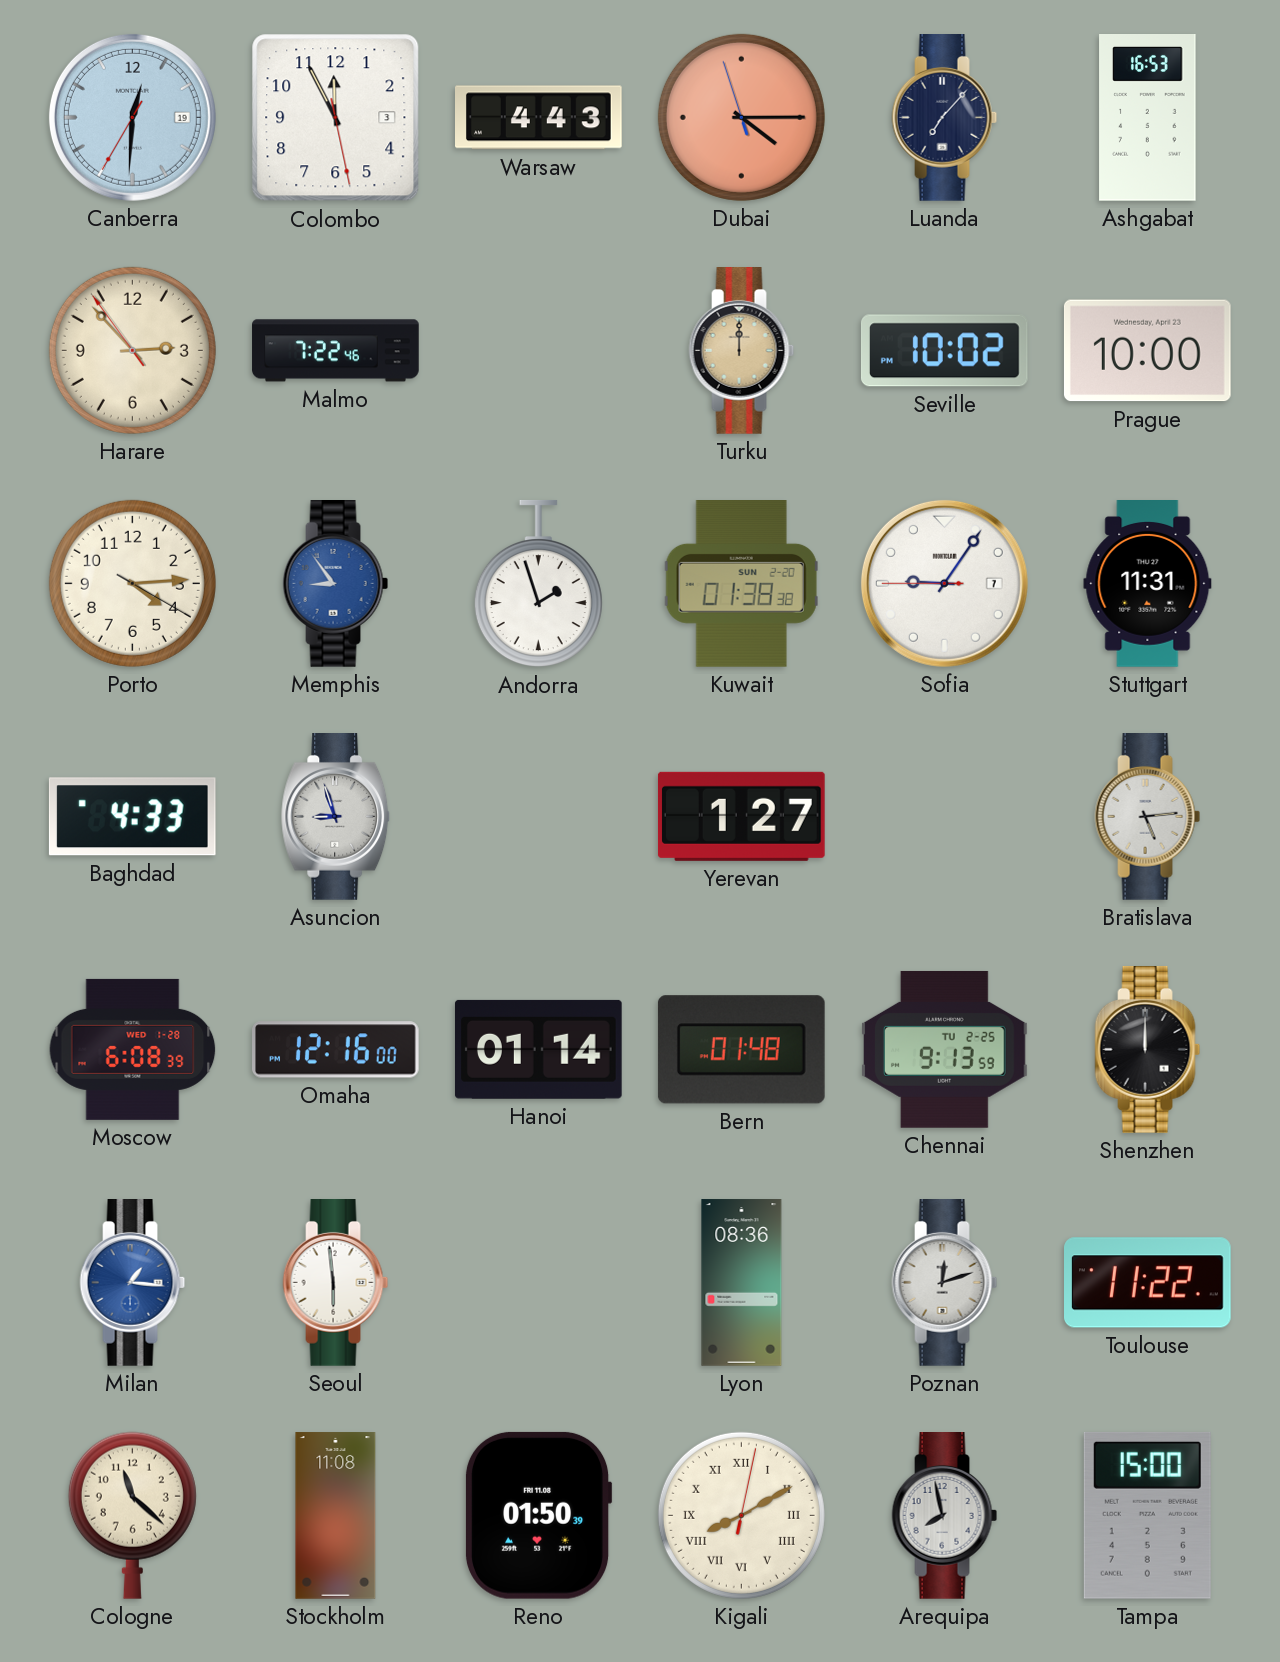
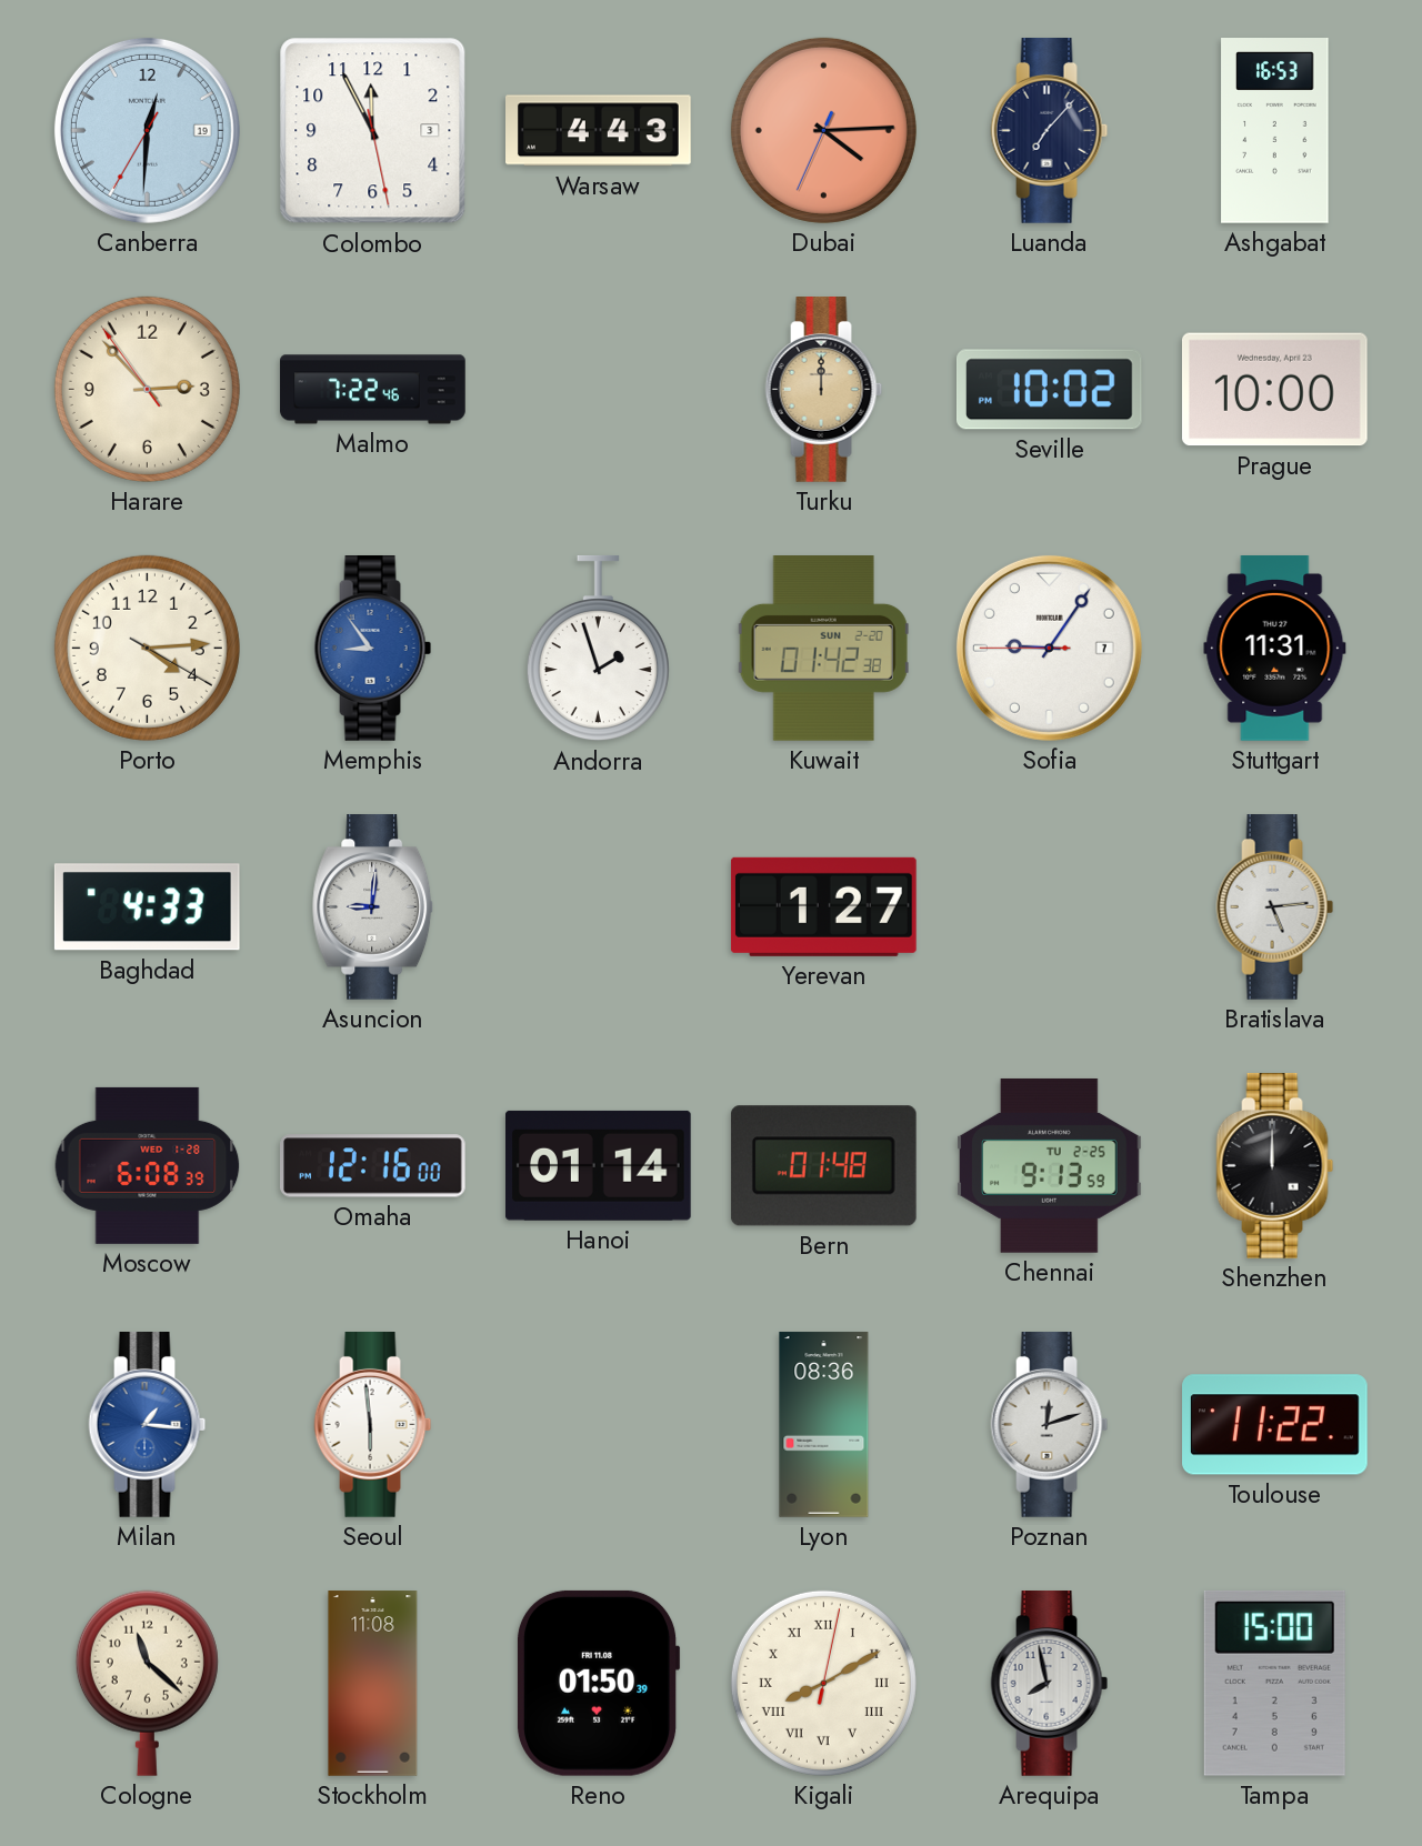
Dubai: 4:14:57 -> 4:14:34 (823, 130)
Kuwait: 01:38 -> 01:42 (823, 649)
Asuncion: 8:57 -> 9:01 (373, 907)
